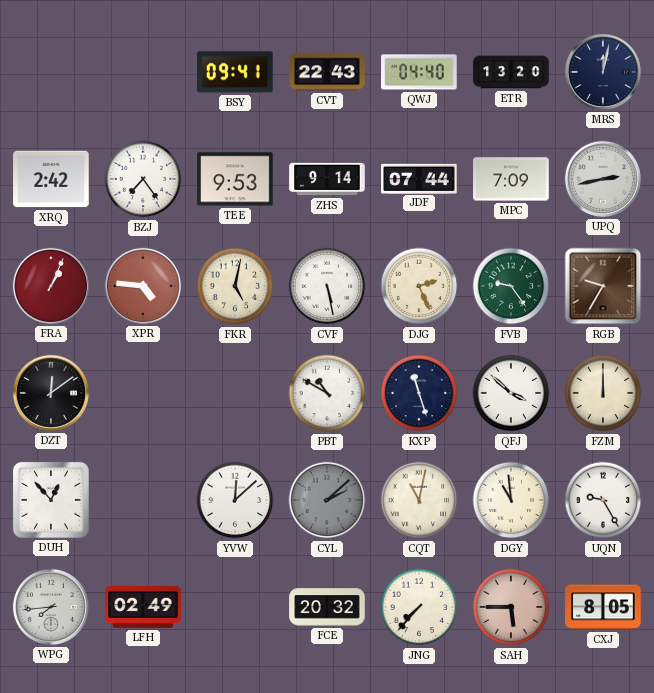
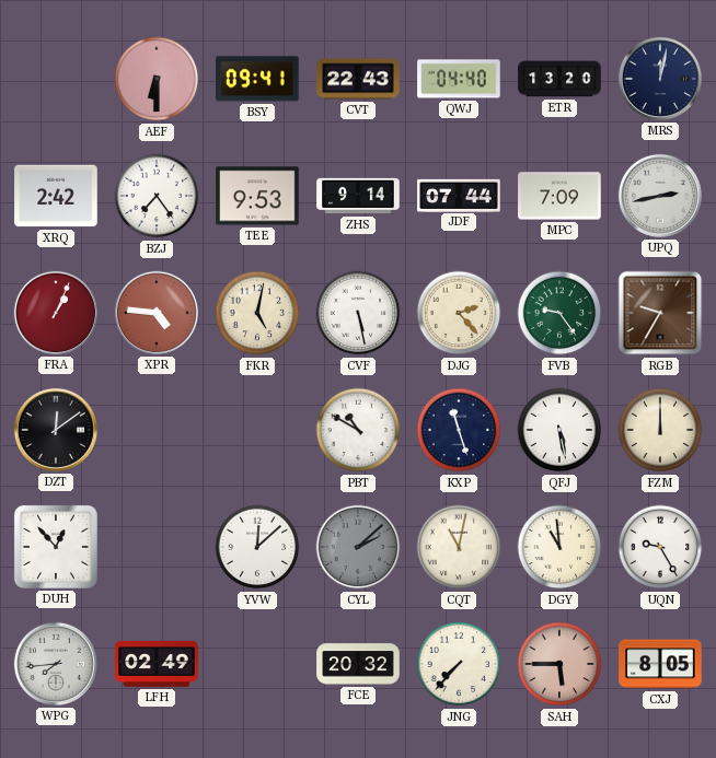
AEF: none -> 6:30 (157, 79)
DJG: 2:26 -> 2:23 (459, 313)
QFJ: 3:52 -> 5:28 (559, 430)
